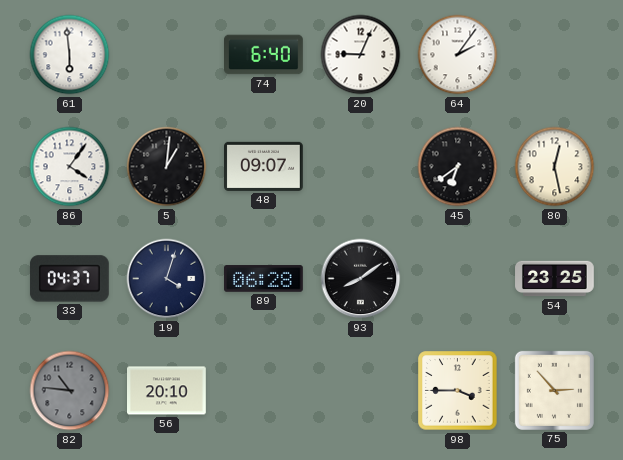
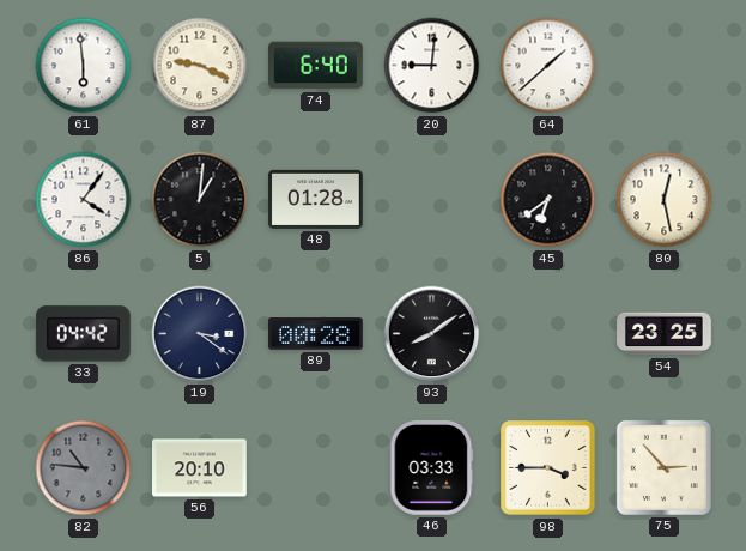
87: none -> 9:19 (200, 66)
20: 9:04 -> 9:01 (432, 66)
64: 2:06 -> 1:38 (548, 66)
48: 09:07 -> 01:28 (316, 199)
33: 04:37 -> 04:42 (84, 334)
19: 4:03 -> 3:21 (200, 334)
89: 06:28 -> 00:28 (316, 334)
46: none -> 03:33 (432, 468)
